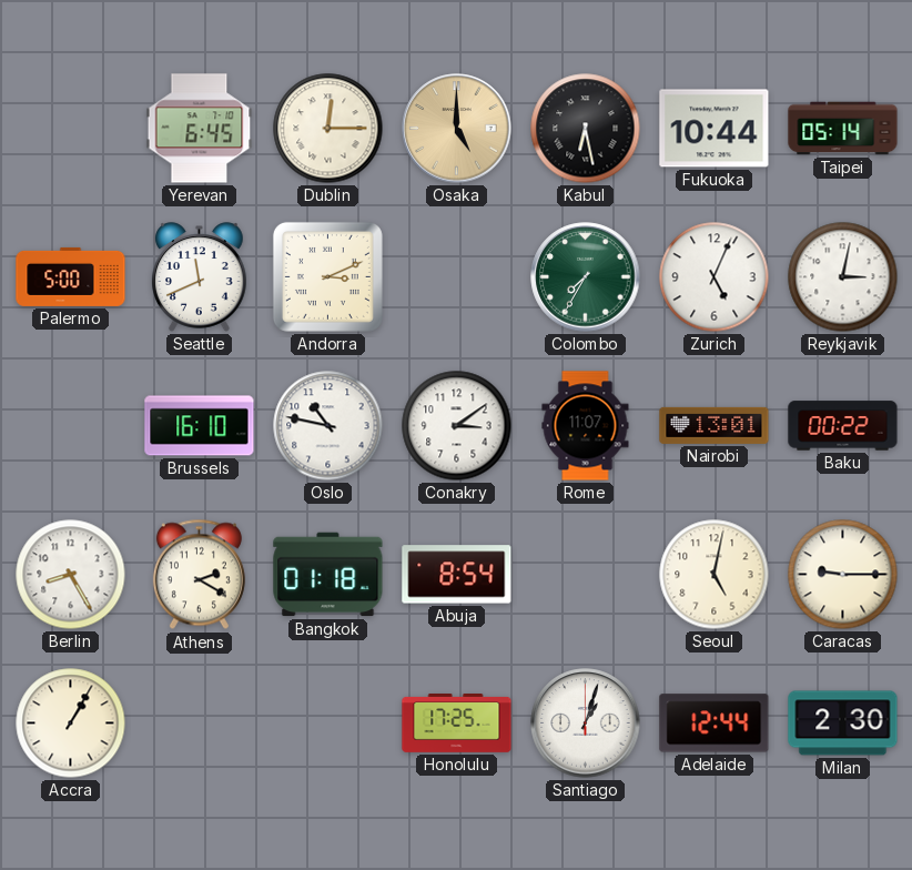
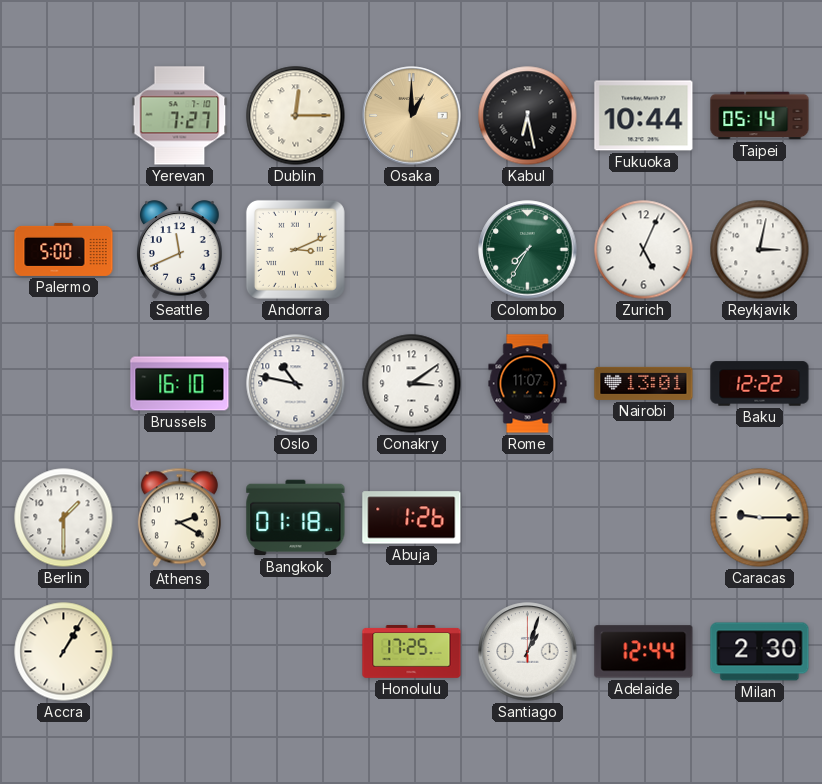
Yerevan: 6:45 -> 7:27 (180, 116)
Osaka: 5:00 -> 1:00 (412, 116)
Baku: 00:22 -> 12:22 (760, 384)
Berlin: 8:25 -> 1:30 (64, 518)
Abuja: 8:54 -> 1:26 (412, 518)
Seoul: 5:02 -> none (715, 575)
